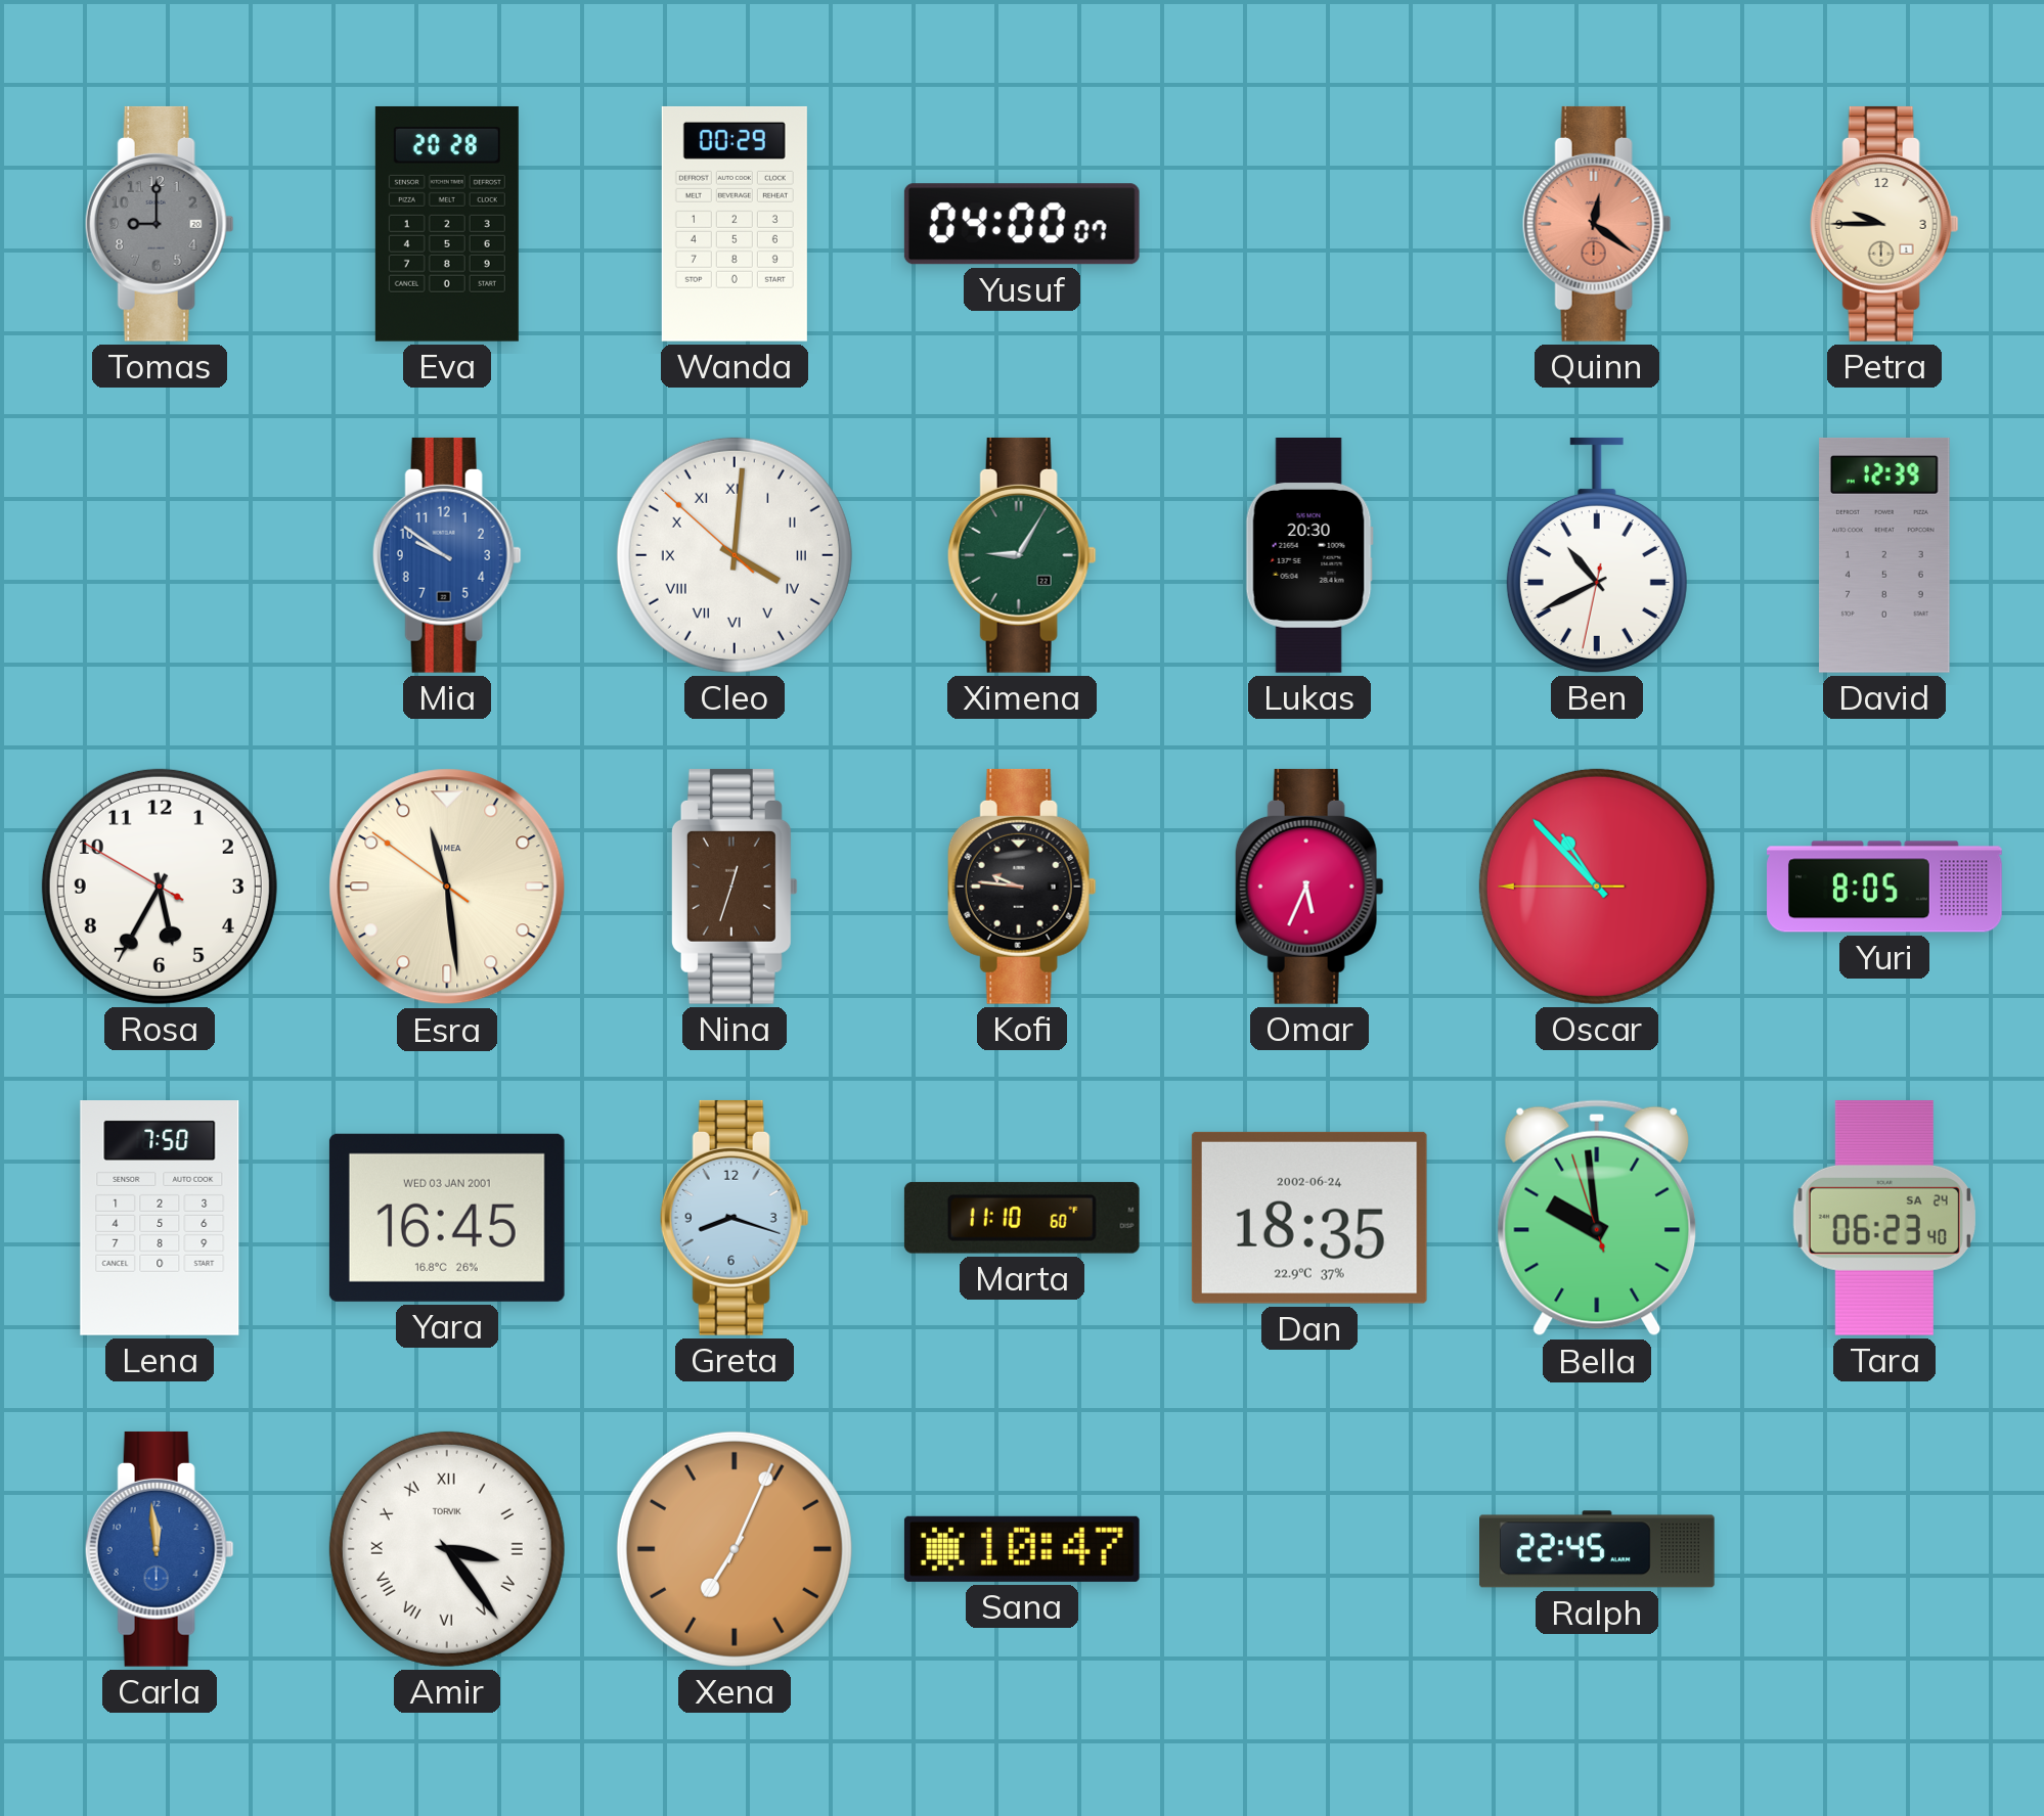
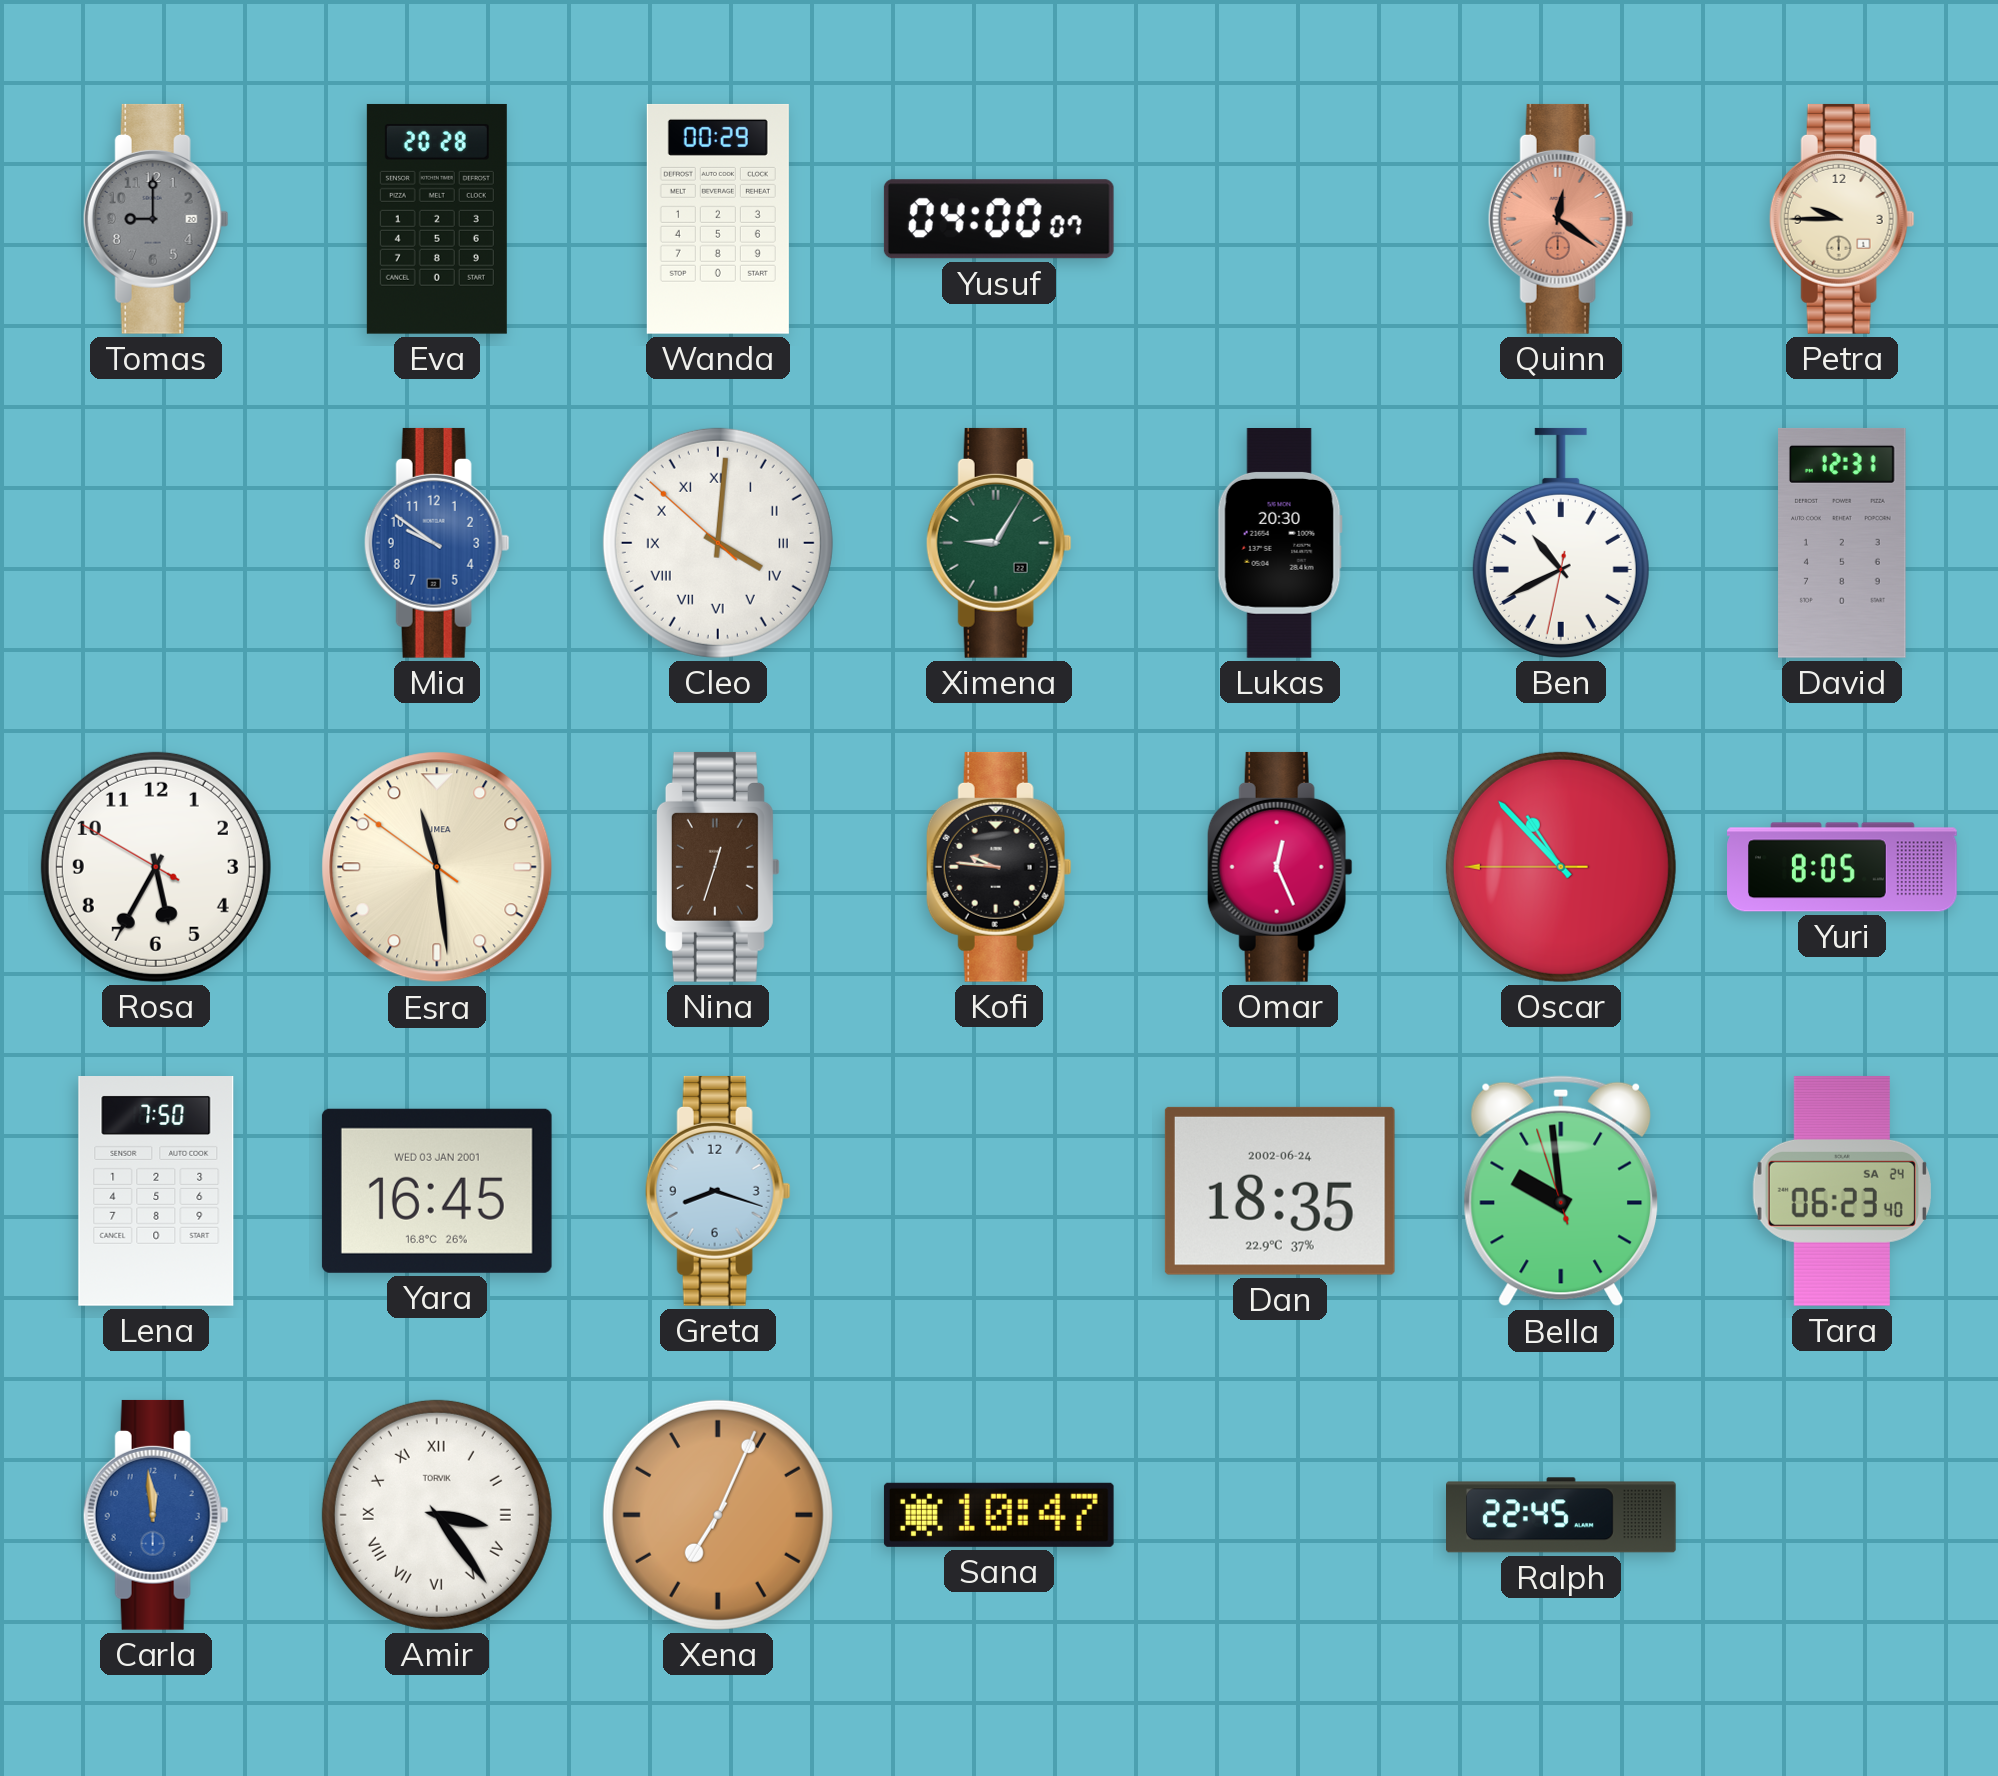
David: 12:39 -> 12:31 (1843, 543)
Omar: 5:34 -> 12:26 (1280, 867)
Marta: 11:10 -> none (1022, 1218)
